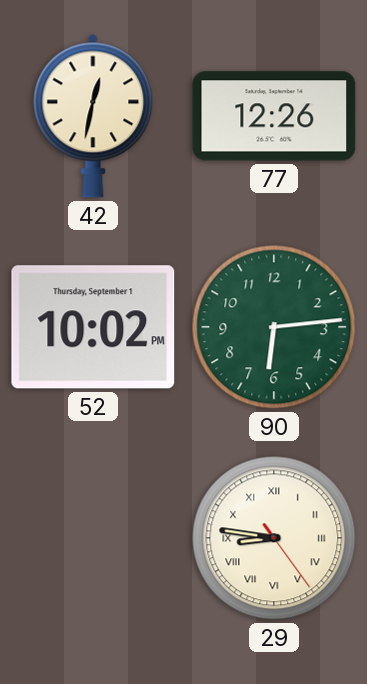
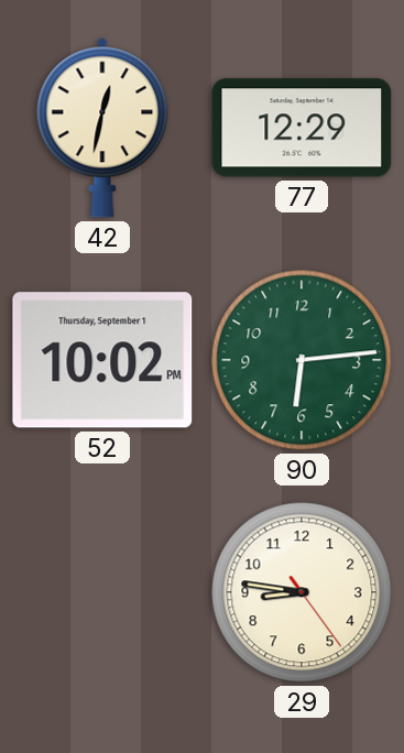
77: 12:26 -> 12:29 (302, 128)
29 numerals: Roman -> Arabic (302, 592)
